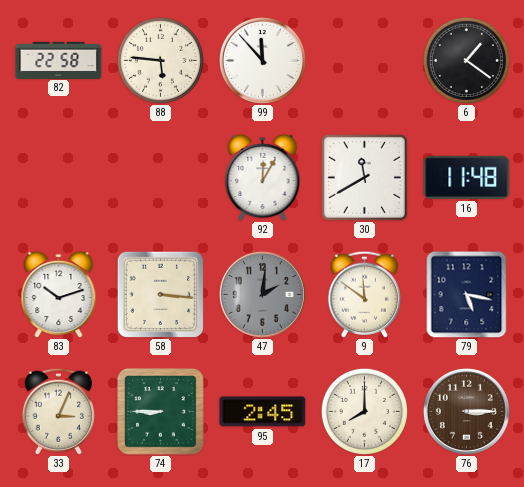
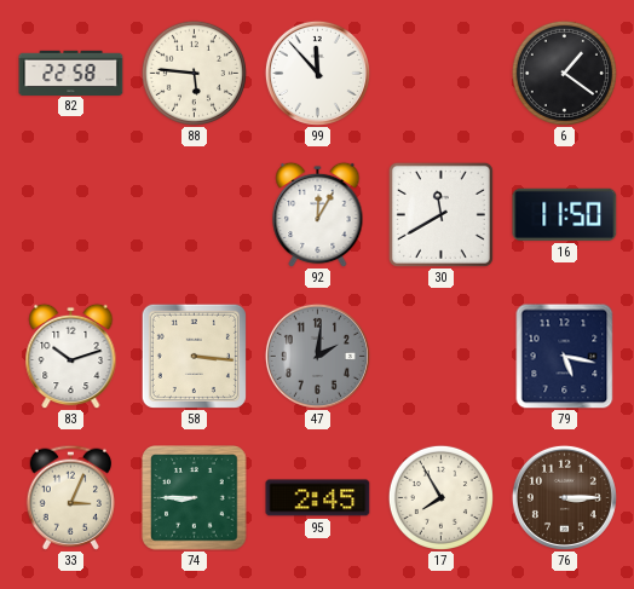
16: 11:48 -> 11:50 (565, 214)
9: 11:51 -> none (364, 294)
17: 8:00 -> 7:55 (440, 497)
